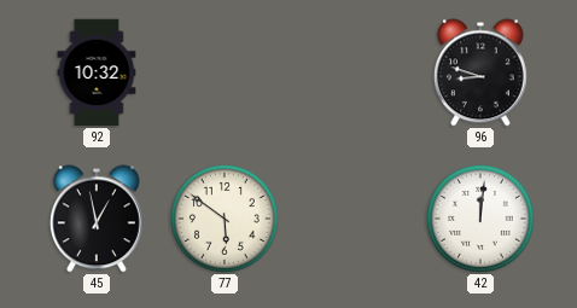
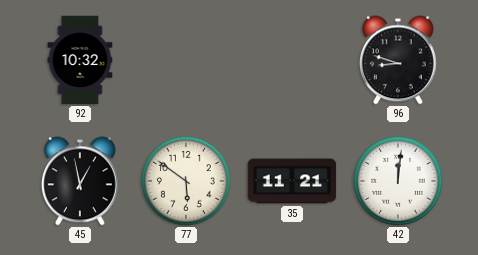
35: none -> 11:21 (292, 181)
